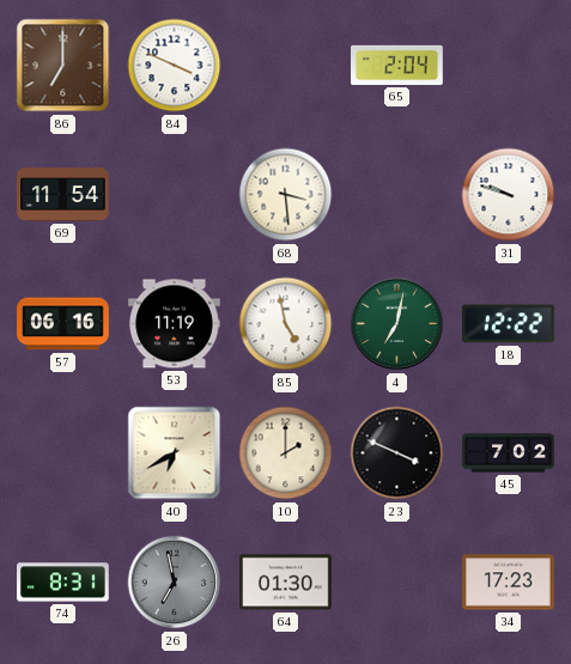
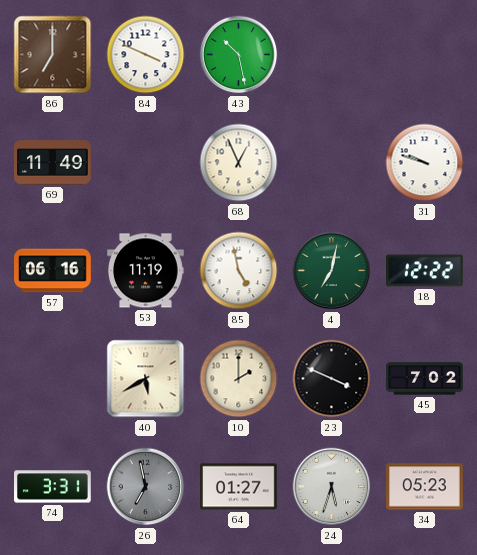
43: none -> 10:28 (239, 55)
65: 2:04 -> none (397, 65)
69: 11:54 -> 11:49 (53, 163)
68: 3:29 -> 12:56 (239, 163)
40: 6:40 -> 5:40 (146, 379)
74: 8:31 -> 3:31 (53, 487)
64: 01:30 -> 01:27 (239, 487)
24: none -> 5:33 (332, 487)
34: 17:23 -> 05:23 (425, 487)
